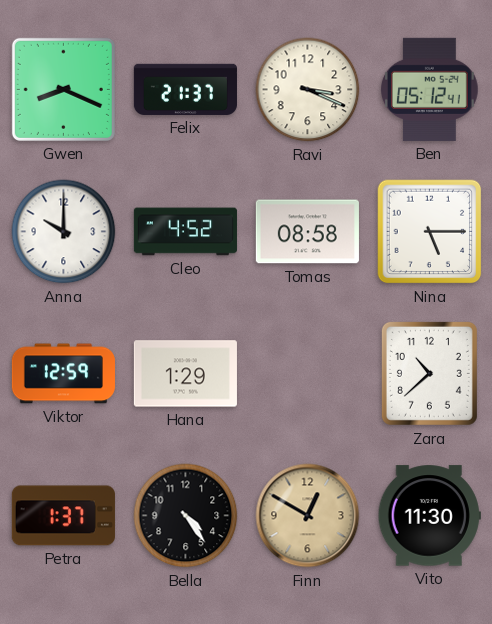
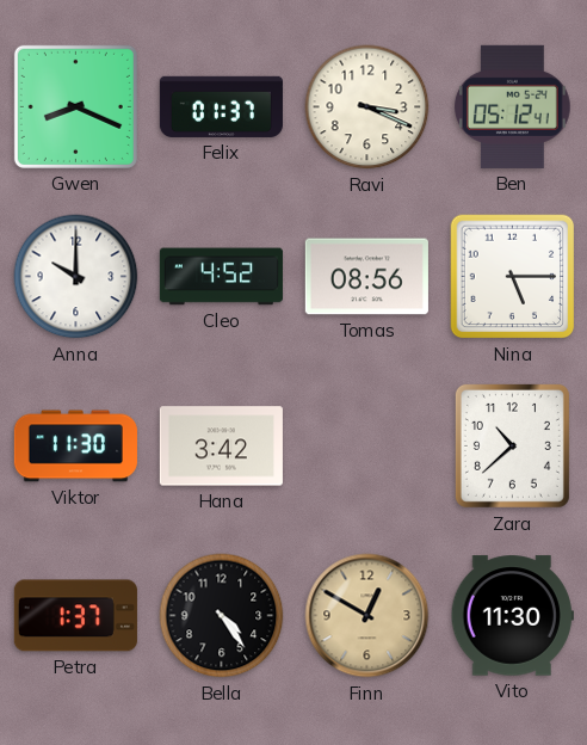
Felix: 21:37 -> 01:37 (221, 106)
Tomas: 08:58 -> 08:56 (366, 277)
Viktor: 12:59 -> 11:30 (75, 447)
Hana: 1:29 -> 3:42 (221, 447)
